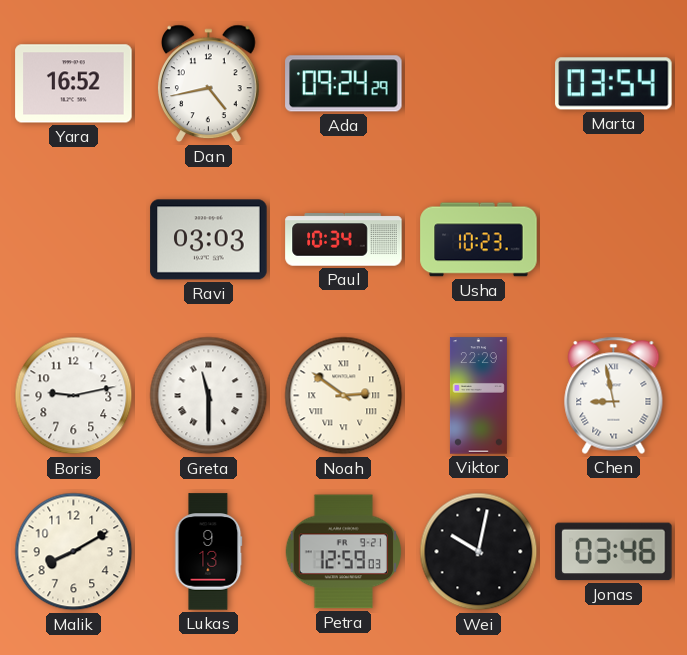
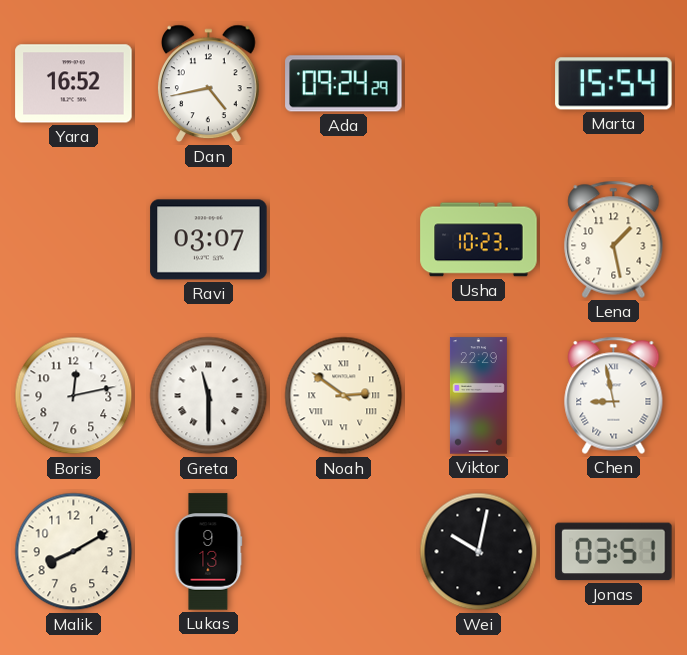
Marta: 03:54 -> 15:54 (614, 84)
Ravi: 03:03 -> 03:07 (209, 240)
Paul: 10:34 -> none (344, 240)
Lena: none -> 1:28 (614, 239)
Boris: 9:13 -> 12:13 (74, 396)
Petra: 12:59 -> none (343, 552)
Jonas: 03:46 -> 03:51 (614, 552)
